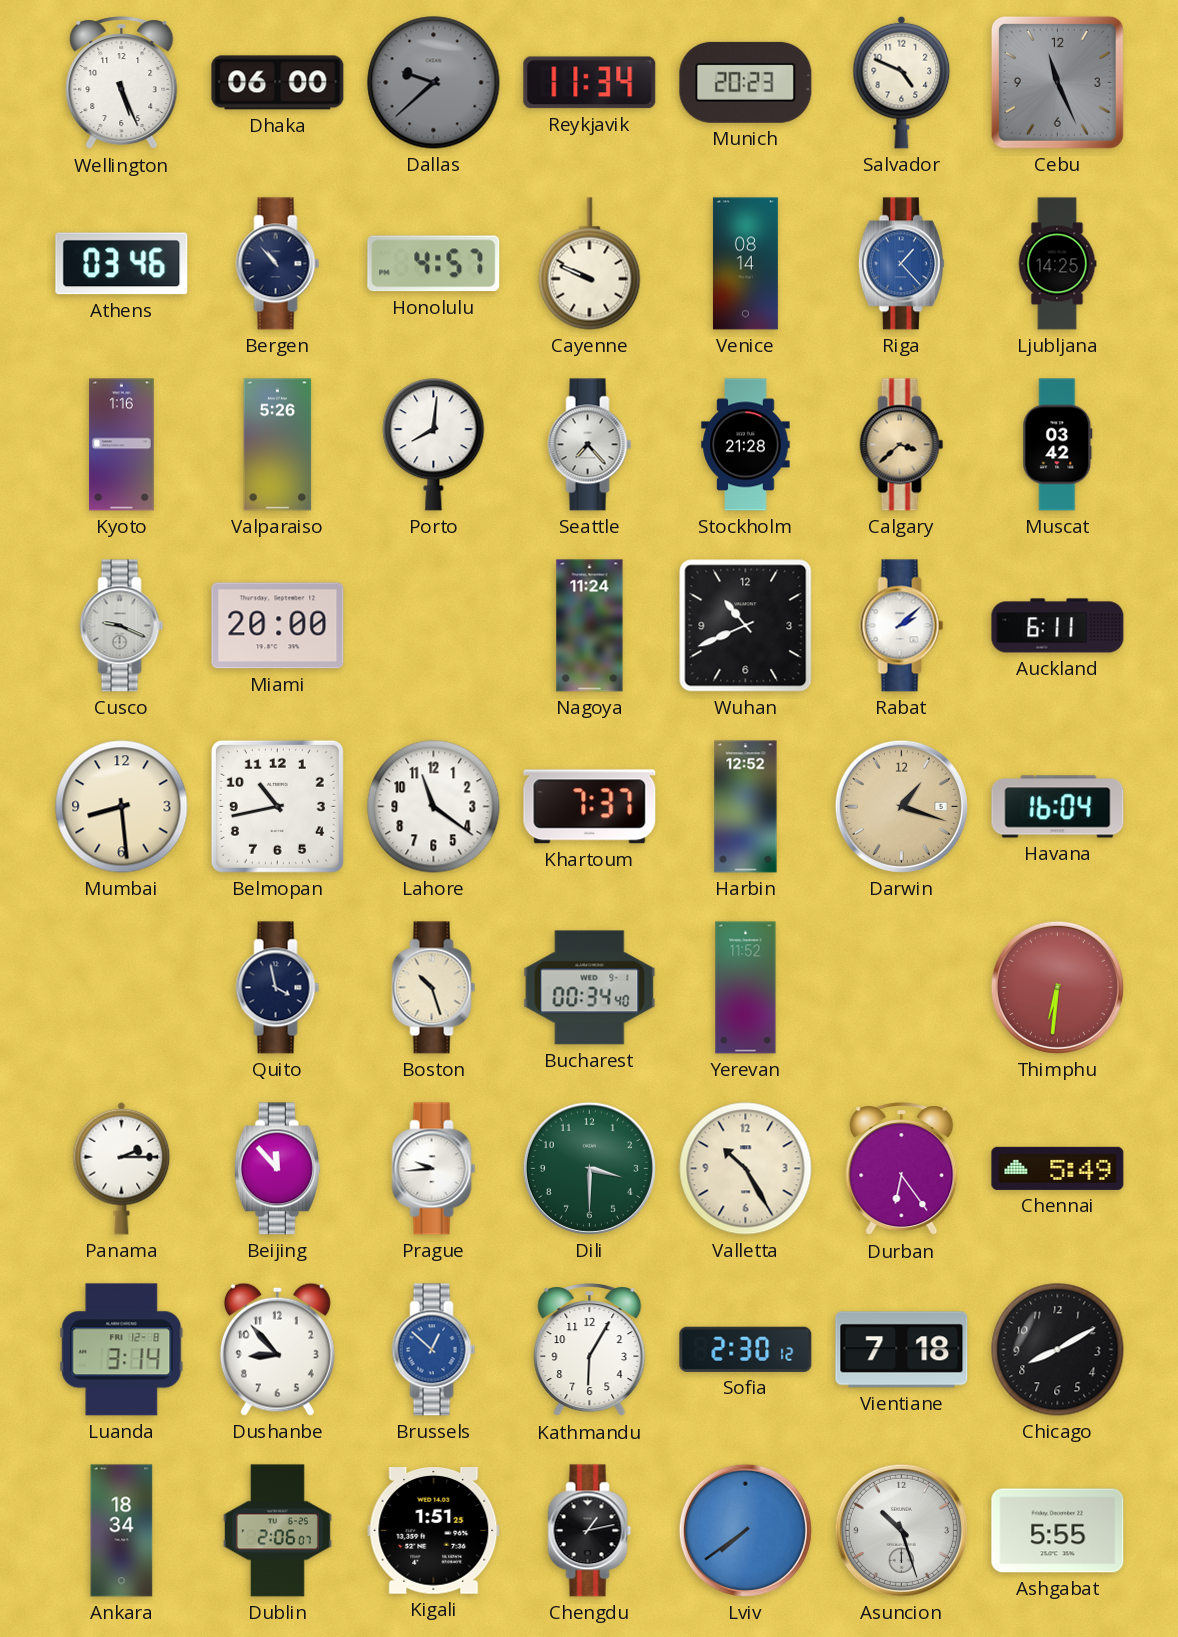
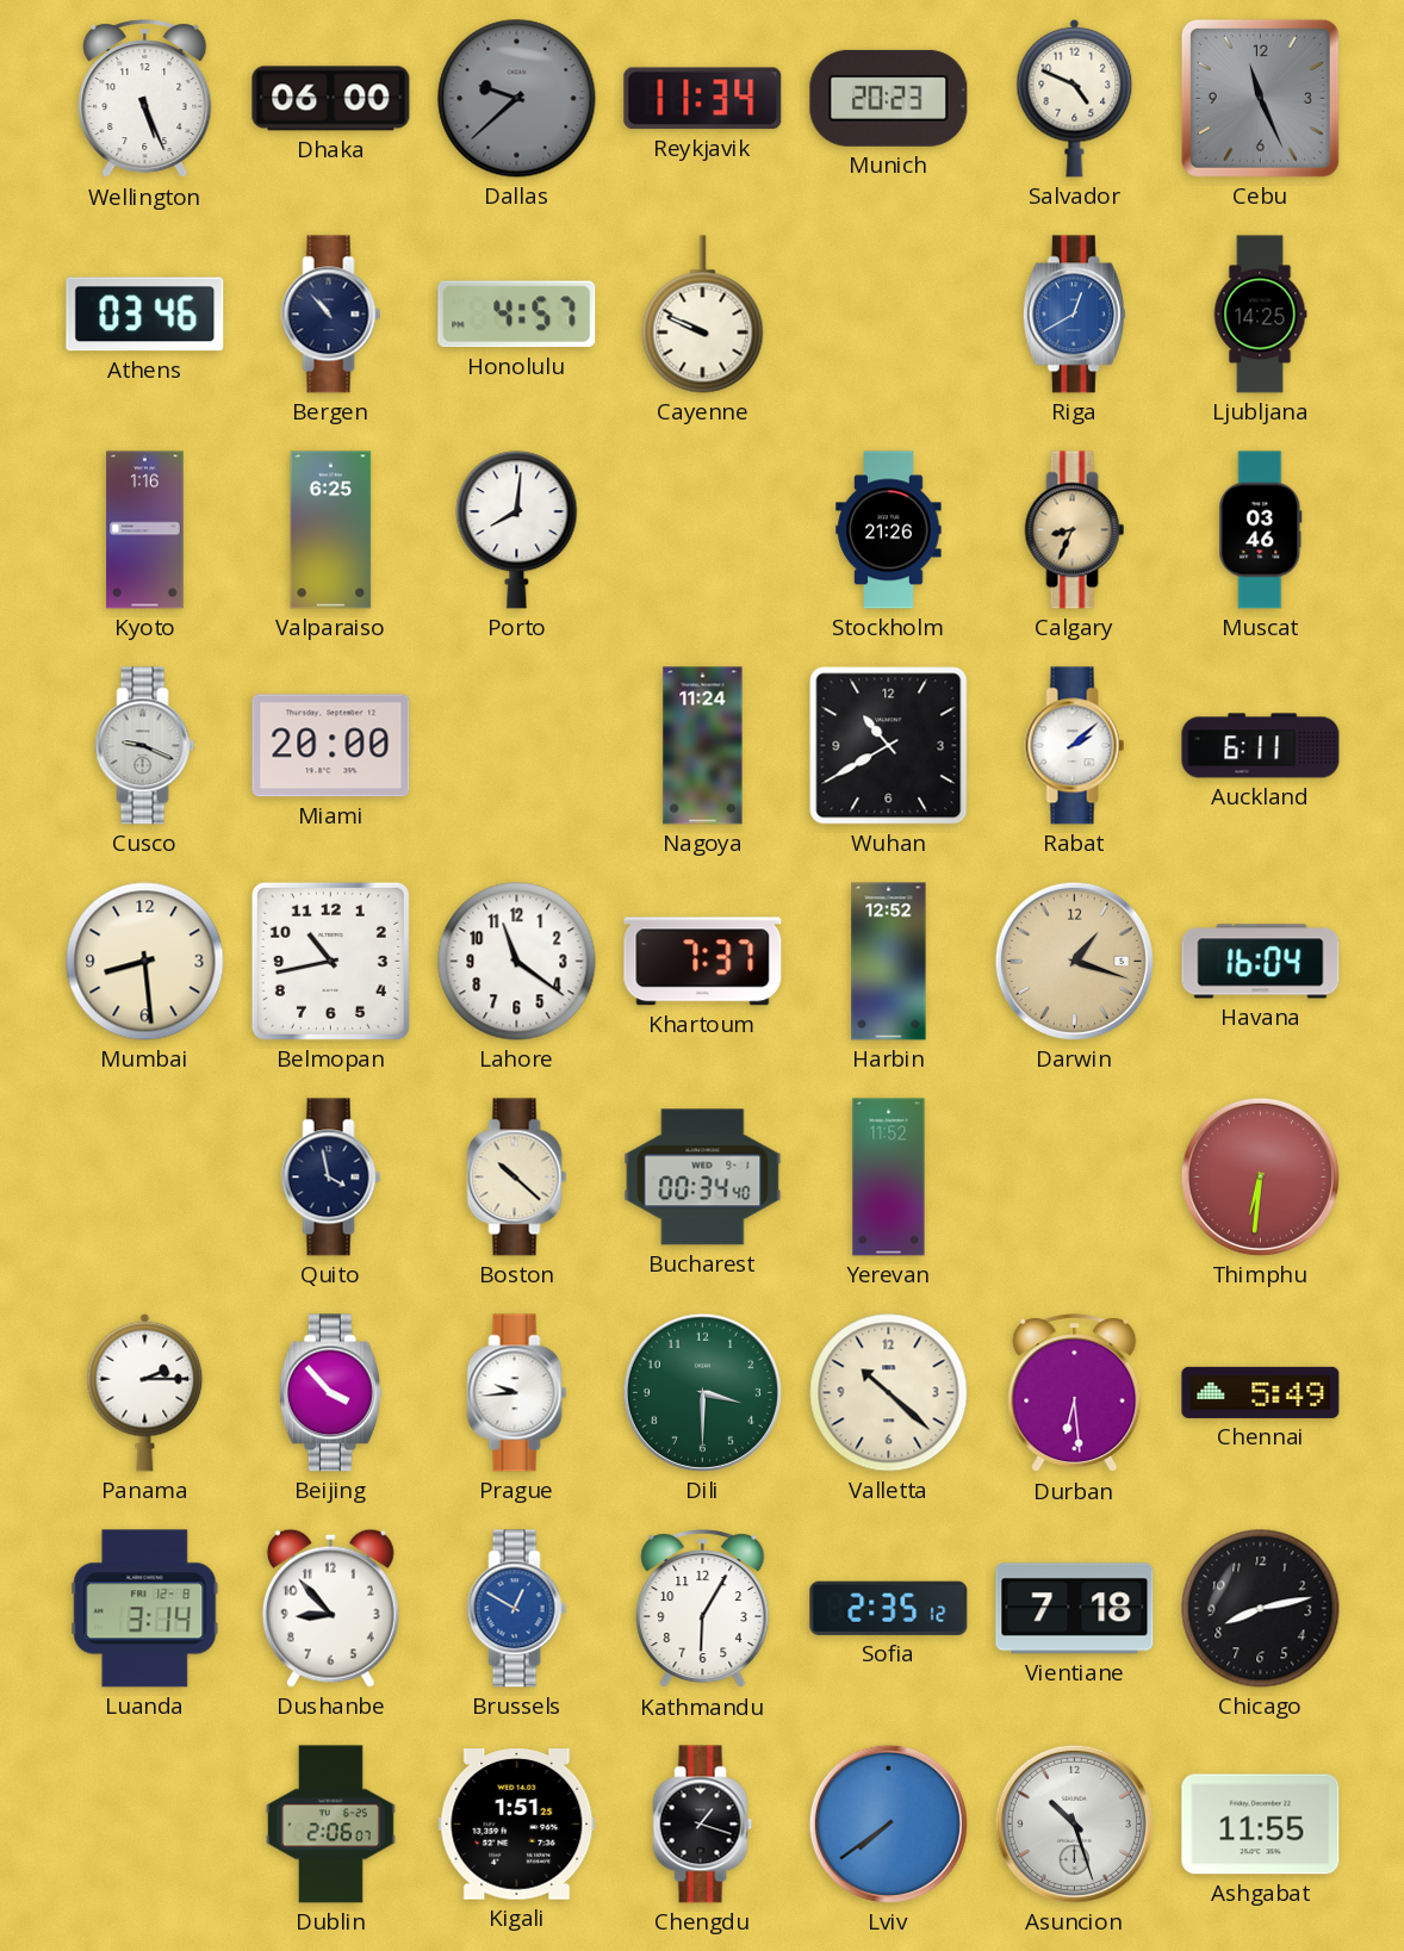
Venice: 08:14 -> none (745, 264)
Riga: 1:23 -> 12:40 (1074, 315)
Valparaiso: 5:26 -> 6:25 (331, 530)
Seattle: 7:23 -> none (590, 445)
Stockholm: 21:28 -> 21:26 (889, 530)
Calgary: 3:38 -> 8:34 (1075, 530)
Muscat: 03:42 -> 03:46 (1261, 530)
Wuhan: 10:41 -> 10:40 (889, 746)
Boston: 10:27 -> 10:22 (517, 1178)
Beijing: 11:53 -> 3:53 (330, 1393)
Valletta: 10:25 -> 10:22 (889, 1393)
Durban: 6:24 -> 6:29 (1075, 1393)
Brussels: 12:52 -> 12:50 (517, 1609)
Sofia: 2:30 -> 2:35 (889, 1608)
Chicago: 8:10 -> 8:13 (1261, 1609)
Ankara: 18:34 -> none (122, 1531)
Chengdu: 1:13 -> 1:18 (703, 1825)
Ashgabat: 5:55 -> 11:55 (1261, 1825)
